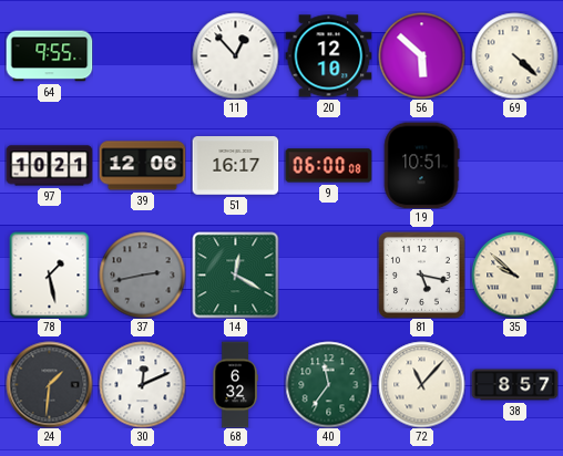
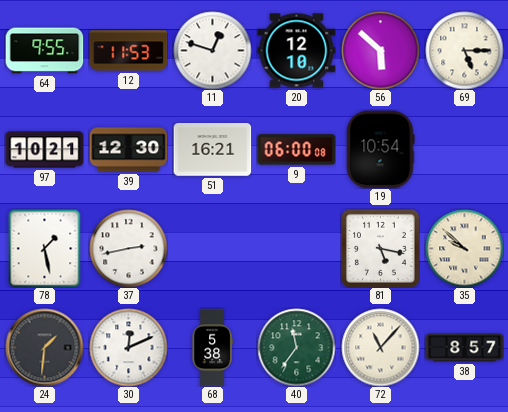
12: none -> 11:53 (128, 51)
11: 12:53 -> 12:48 (212, 50)
69: 4:22 -> 5:15 (464, 50)
39: 12:06 -> 12:30 (128, 150)
51: 16:17 -> 16:21 (212, 150)
19: 10:51 -> 10:54 (380, 149)
37 dial: grey -> white (128, 248)
14: 12:20 -> none (235, 274)
68: 6:32 -> 5:38 (212, 347)
